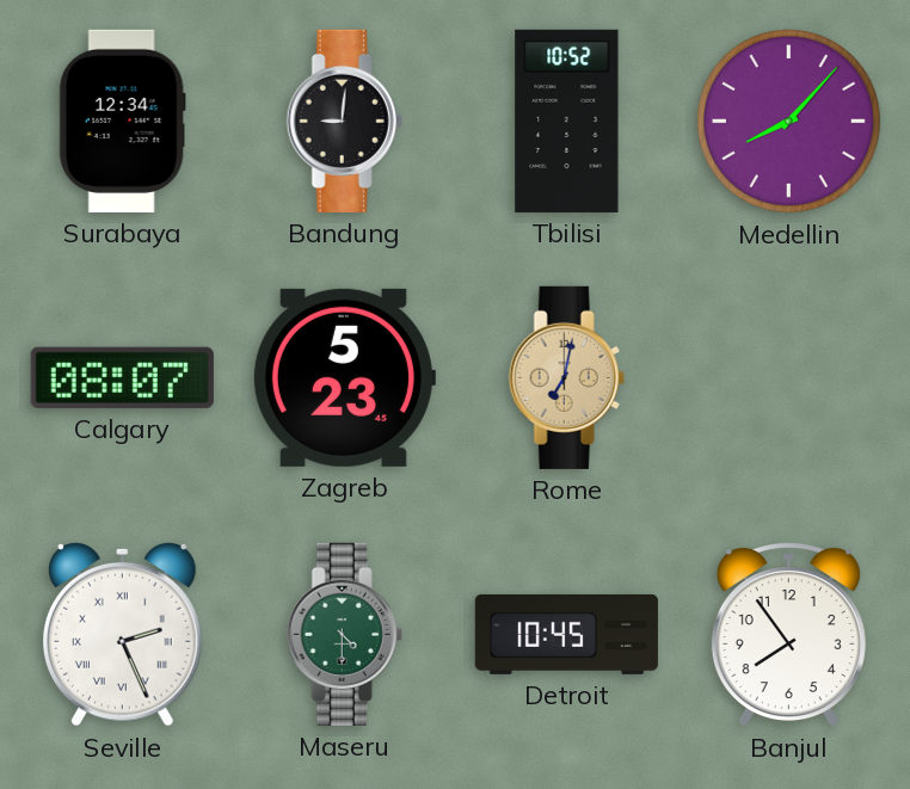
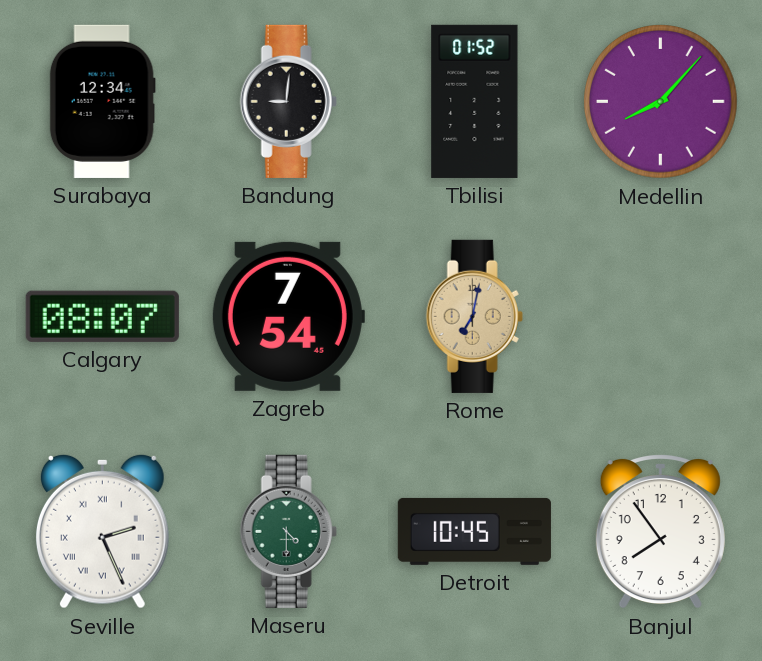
Tbilisi: 10:52 -> 01:52 (475, 101)
Zagreb: 5:23 -> 7:54 (288, 316)
